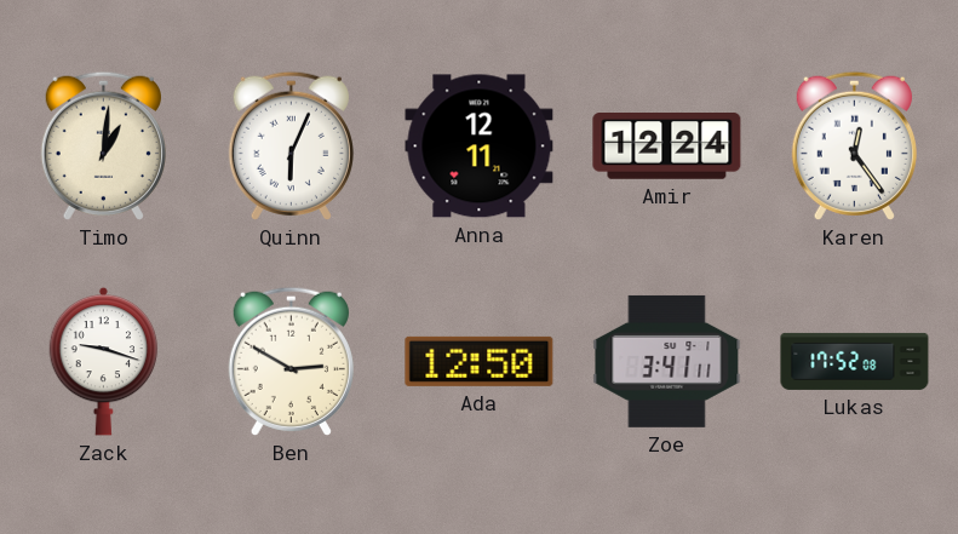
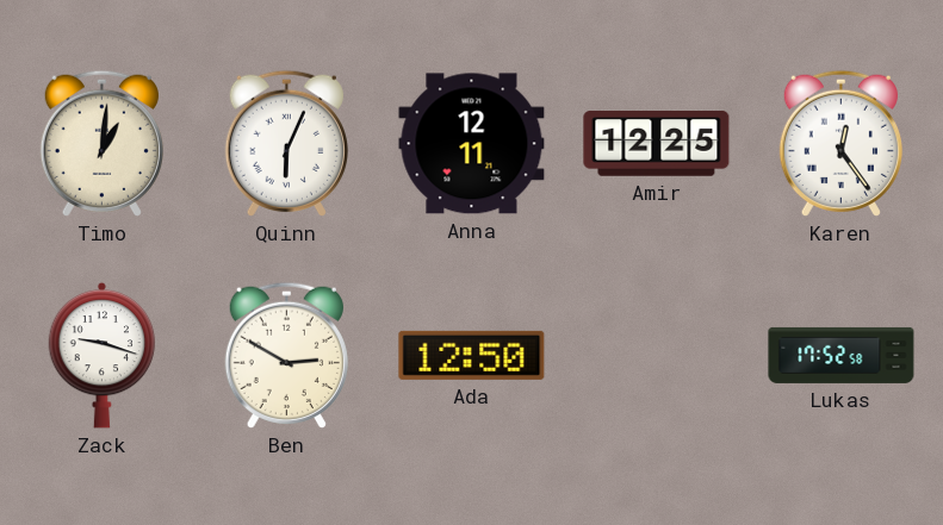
Amir: 12:24 -> 12:25 (657, 144)
Zoe: 3:41 -> none (667, 361)
Lukas: 17:52:08 -> 17:52:58 (842, 355)
